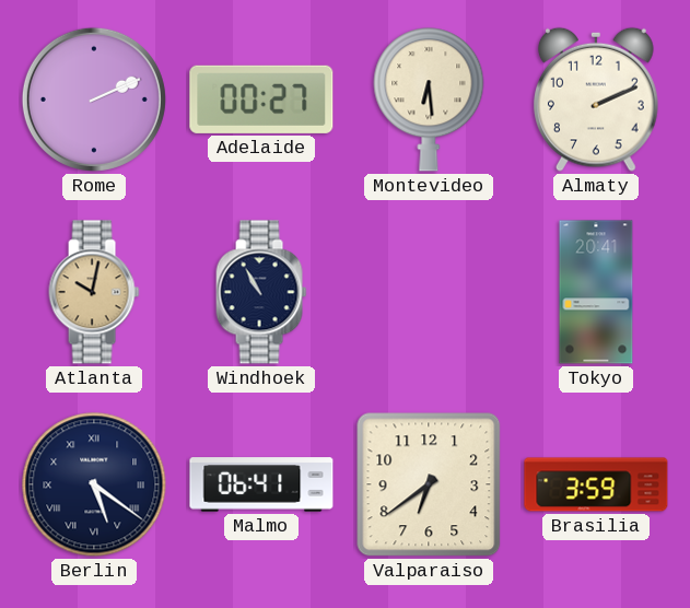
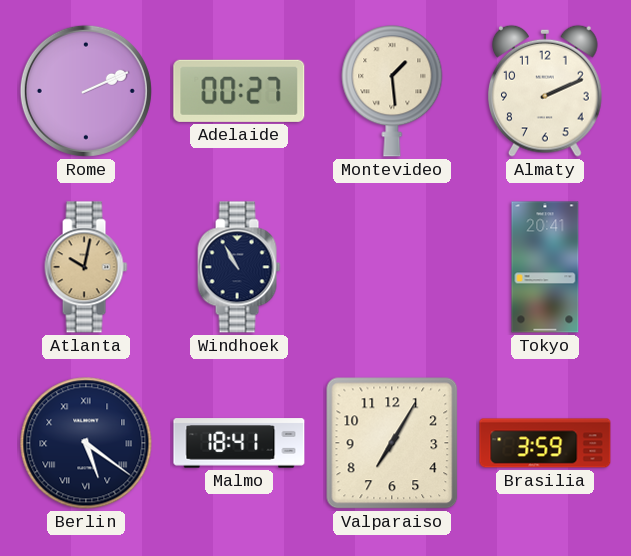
Montevideo: 6:29 -> 1:29 (392, 91)
Malmo: 06:41 -> 18:41 (239, 443)
Valparaiso: 6:39 -> 7:05 (392, 443)
